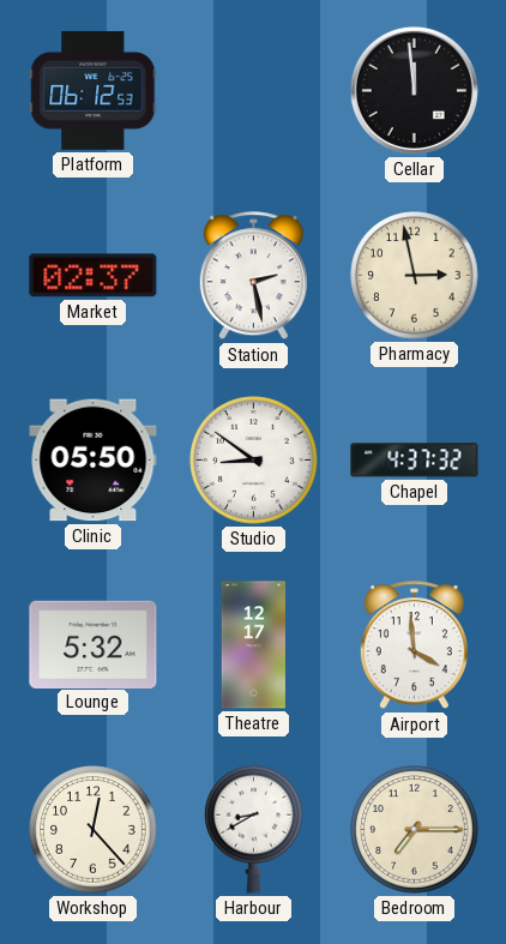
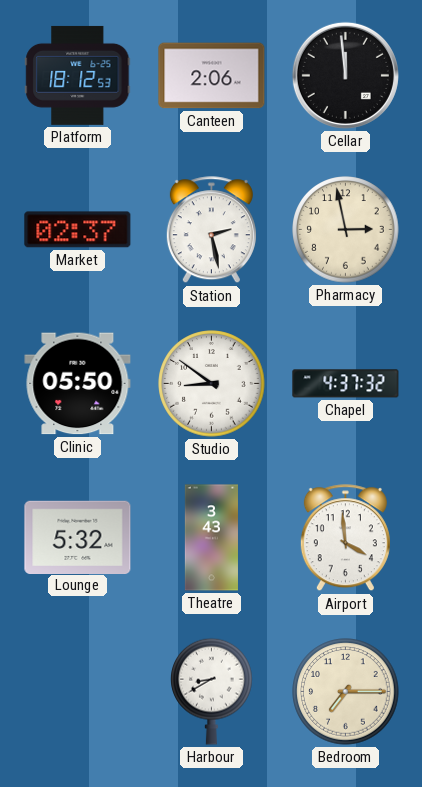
Platform: 06:12 -> 18:12 (78, 75)
Canteen: none -> 2:06 (212, 76)
Theatre: 12:17 -> 3:43 (211, 538)
Workshop: 12:23 -> none (94, 830)
